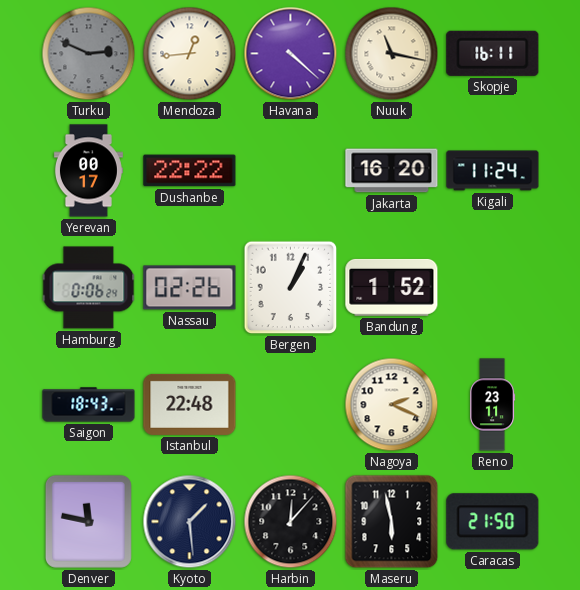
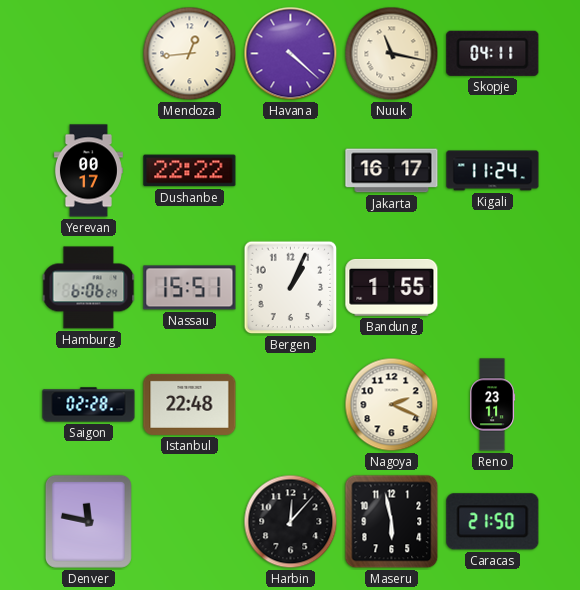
Turku: 2:49 -> none (89, 54)
Skopje: 16:11 -> 04:11 (493, 53)
Jakarta: 16:20 -> 16:17 (392, 171)
Hamburg: 0:06 -> 6:06 (89, 288)
Nassau: 02:26 -> 15:51 (190, 288)
Bandung: 1:52 -> 1:55 (392, 287)
Saigon: 18:43 -> 02:28 (89, 405)
Kyoto: 1:29 -> none (190, 522)
